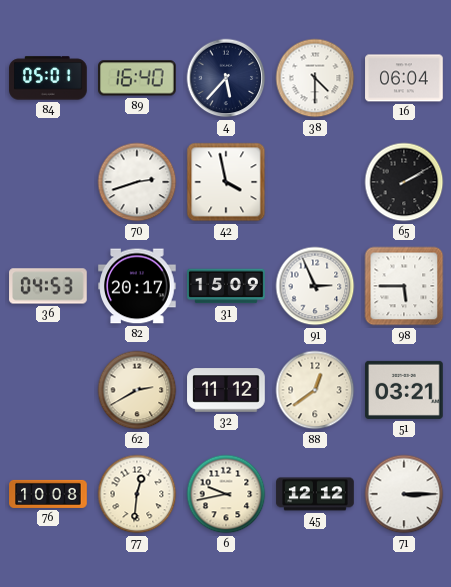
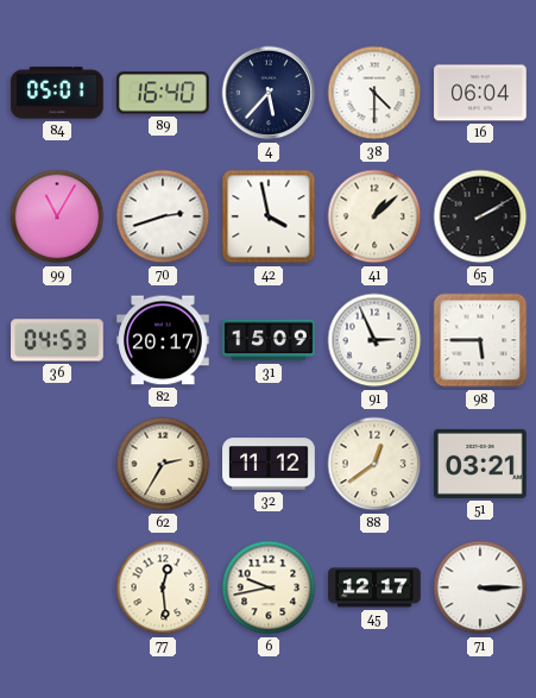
99: none -> 11:05 (57, 216)
41: none -> 1:08 (374, 216)
62: 2:40 -> 2:35 (163, 464)
76: 10:08 -> none (48, 494)
77: 12:31 -> 12:29 (163, 587)
45: 12:12 -> 12:17 (374, 587)
